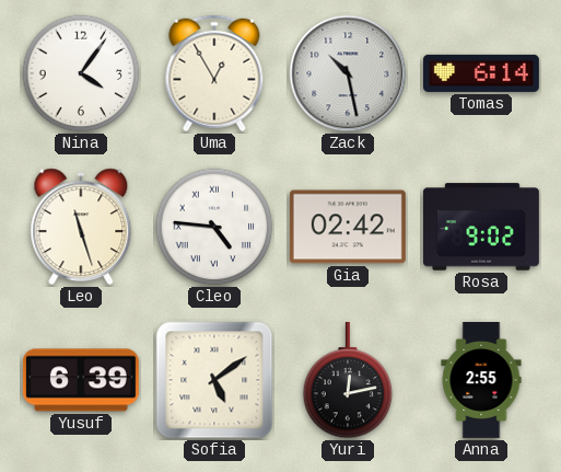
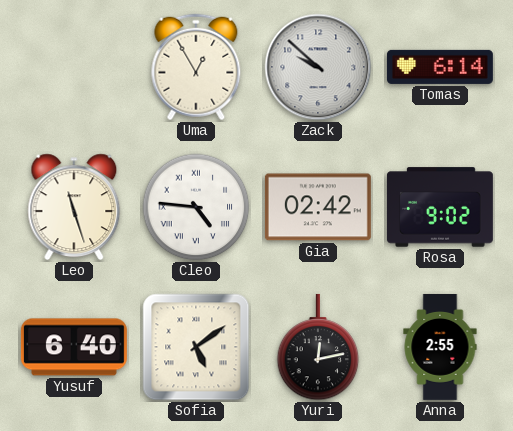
Nina: 4:06 -> none (81, 73)
Zack: 10:28 -> 9:52 (318, 67)
Yusuf: 6:39 -> 6:40 (74, 347)
